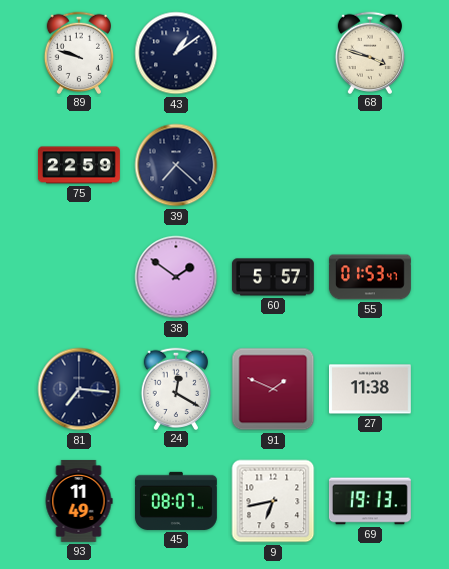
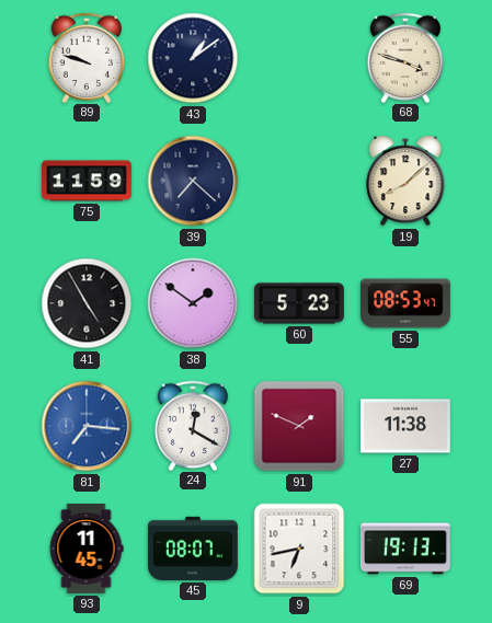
75: 22:59 -> 11:59 (87, 181)
19: none -> 8:08 (405, 181)
41: none -> 4:55 (87, 303)
60: 5:57 -> 5:23 (299, 303)
55: 01:53 -> 08:53 (405, 303)
81 dial: navy -> blue (87, 426)
93: 11:49 -> 11:45 (87, 549)
